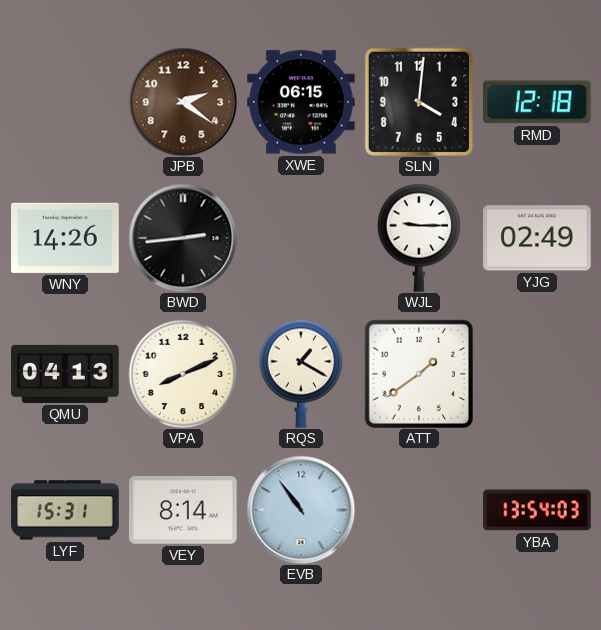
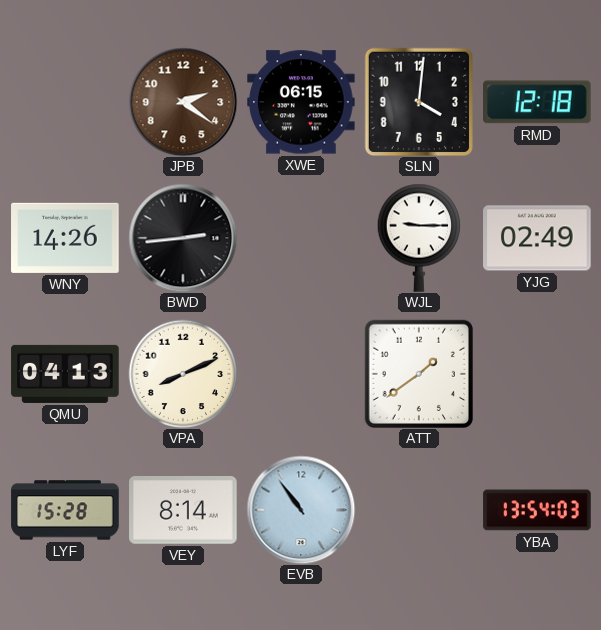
RQS: 1:20 -> none (301, 374)
LYF: 15:31 -> 15:28 (65, 510)
